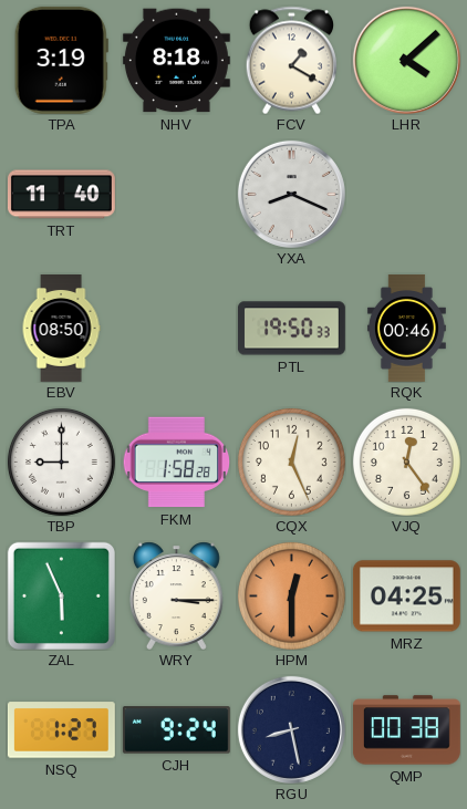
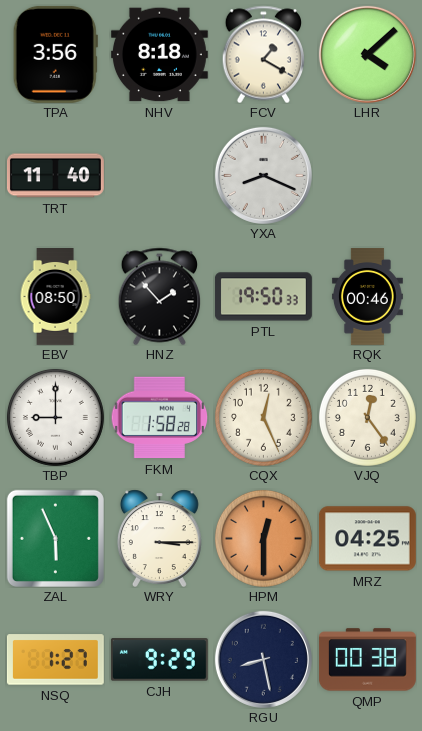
TPA: 3:19 -> 3:56 (55, 54)
HNZ: none -> 1:53 (159, 296)
CJH: 9:24 -> 9:29 (159, 660)
